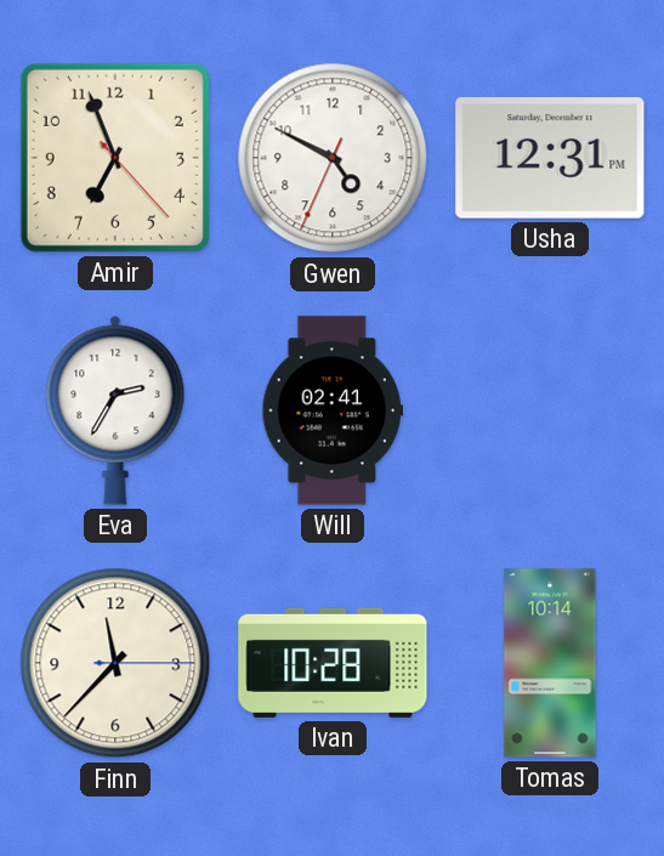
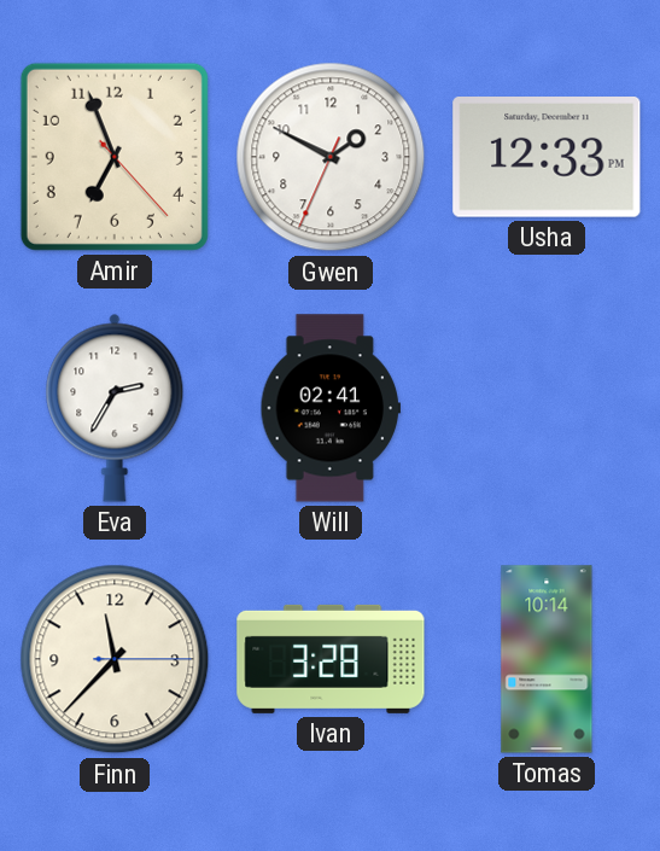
Gwen: 4:49 -> 1:49 (331, 157)
Usha: 12:31 -> 12:33 (547, 158)
Ivan: 10:28 -> 3:28 (331, 659)
